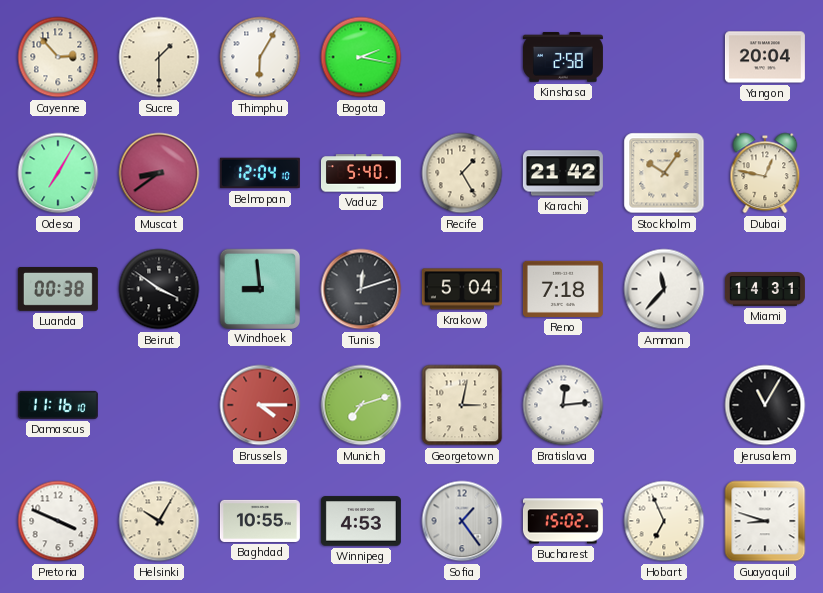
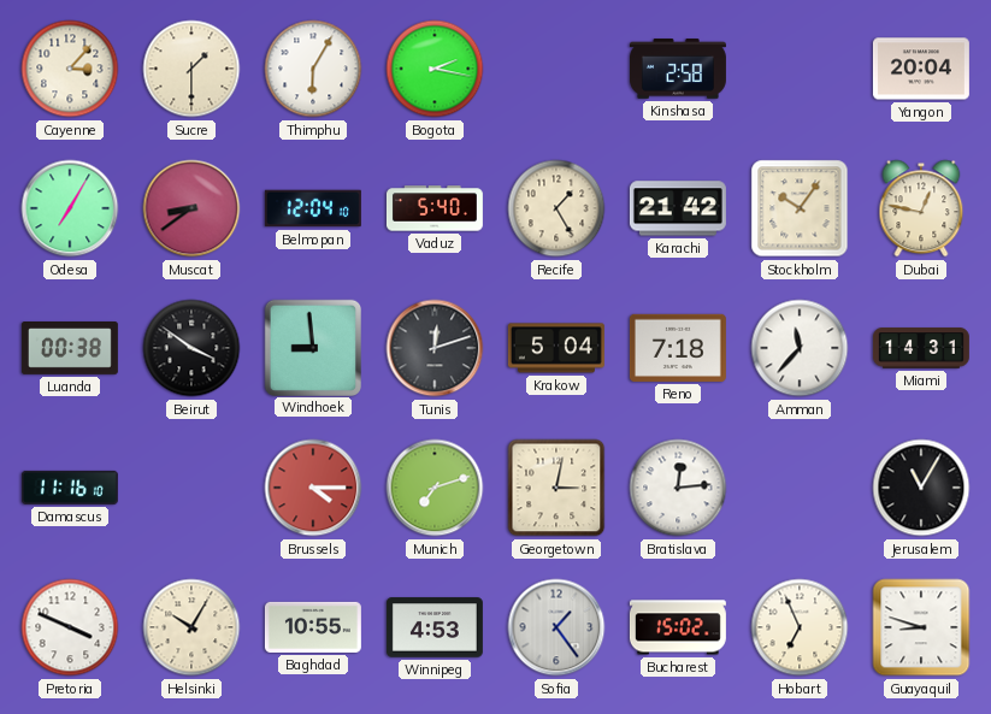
Cayenne: 2:53 -> 3:07 (70, 69)
